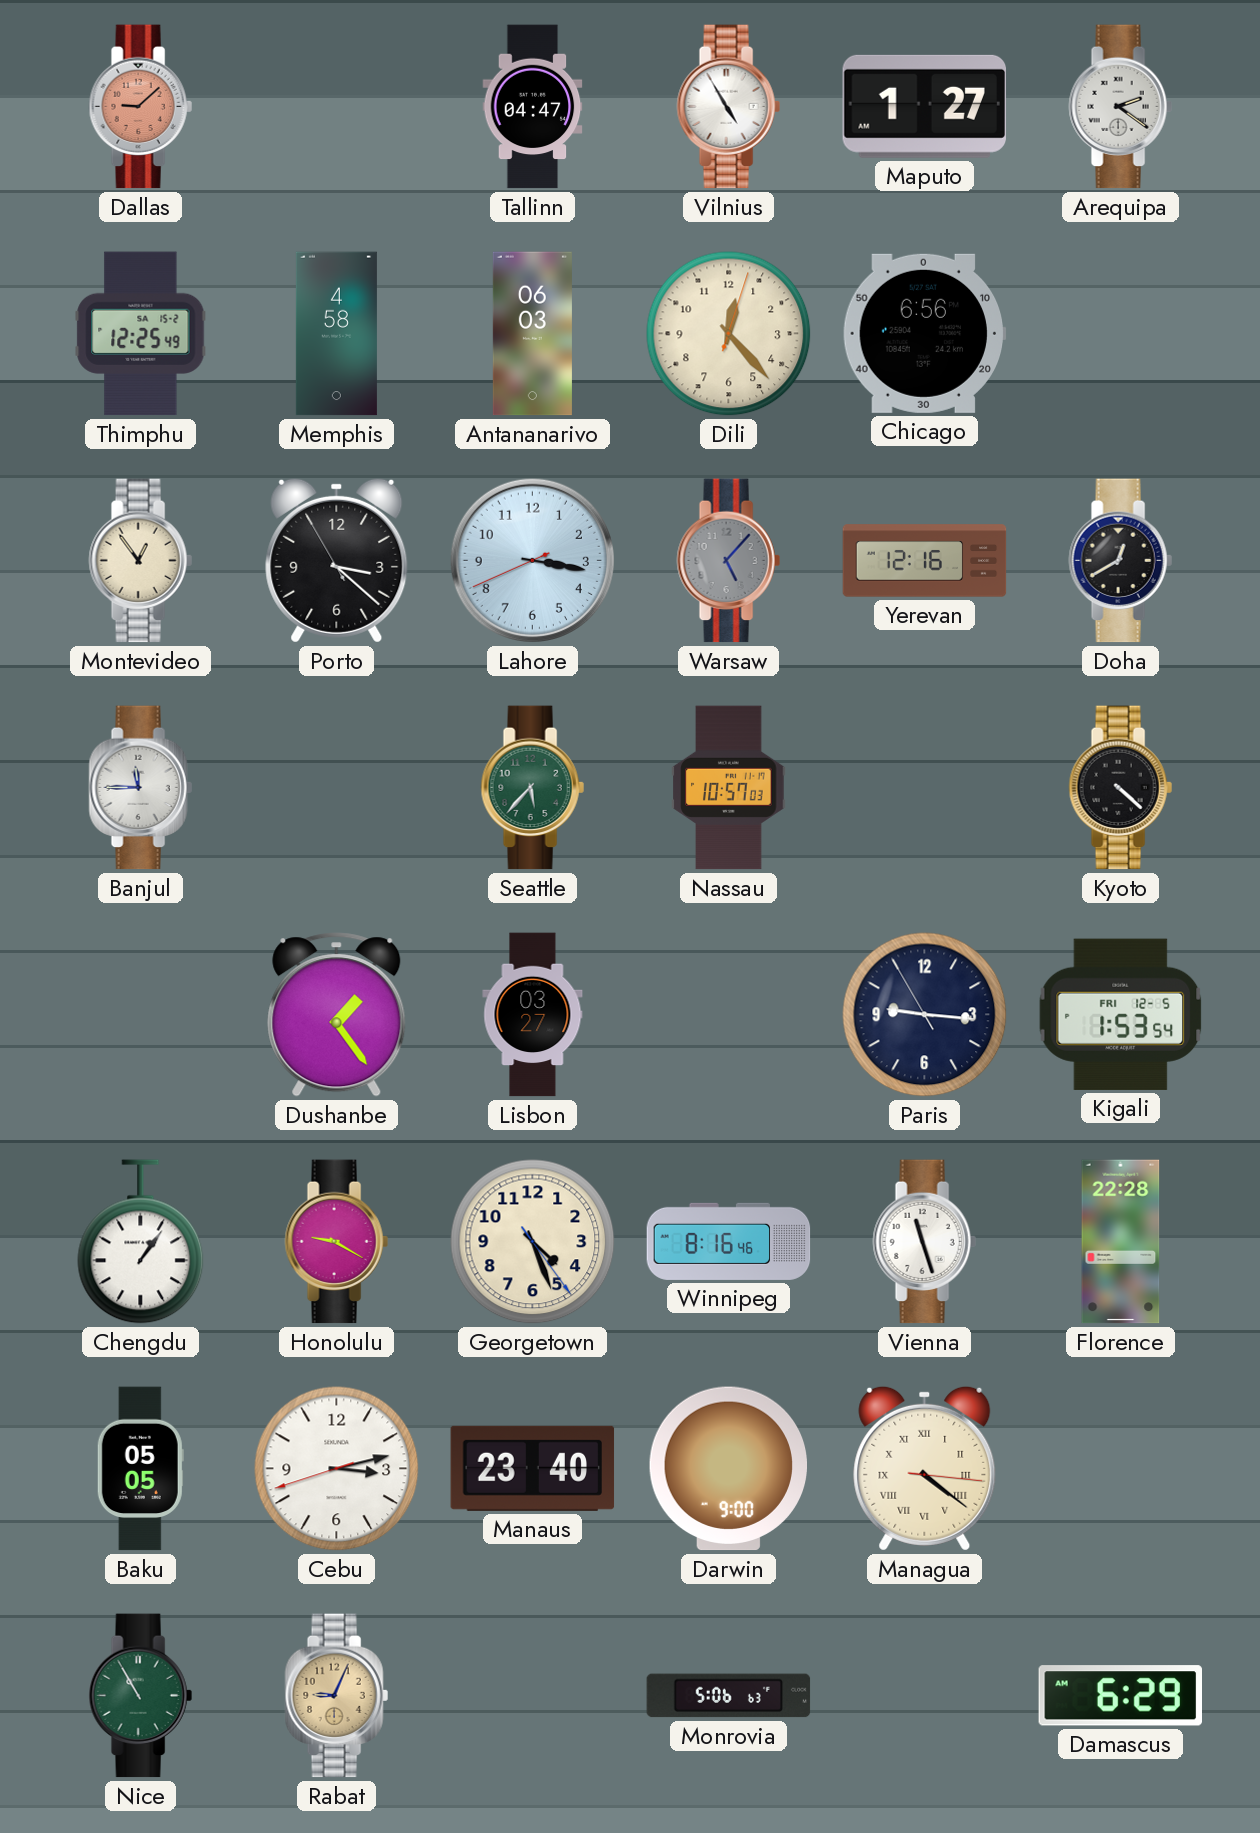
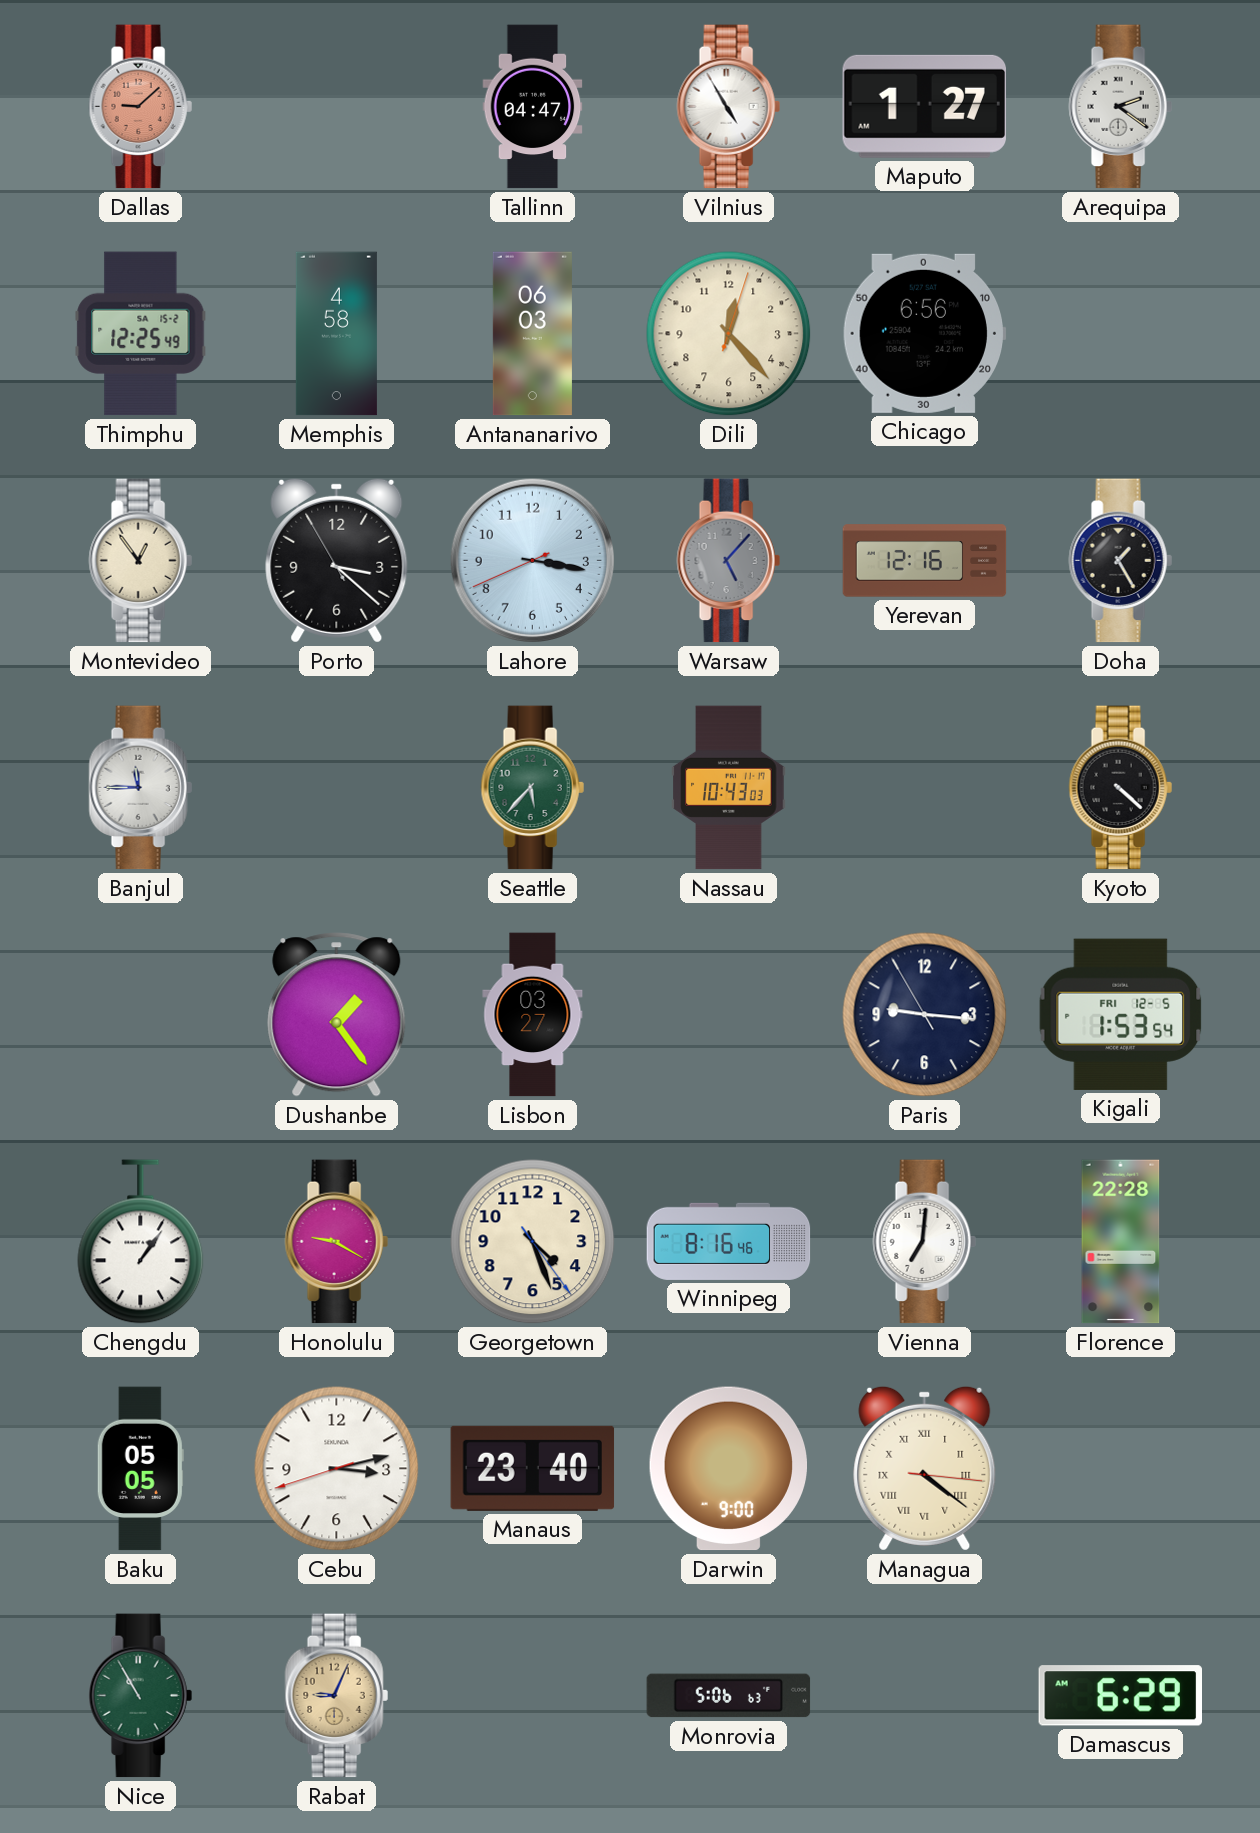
Doha: 12:40 -> 1:25 (1120, 561)
Nassau: 10:57 -> 10:43 (729, 788)
Vienna: 11:27 -> 7:01 (924, 1242)
